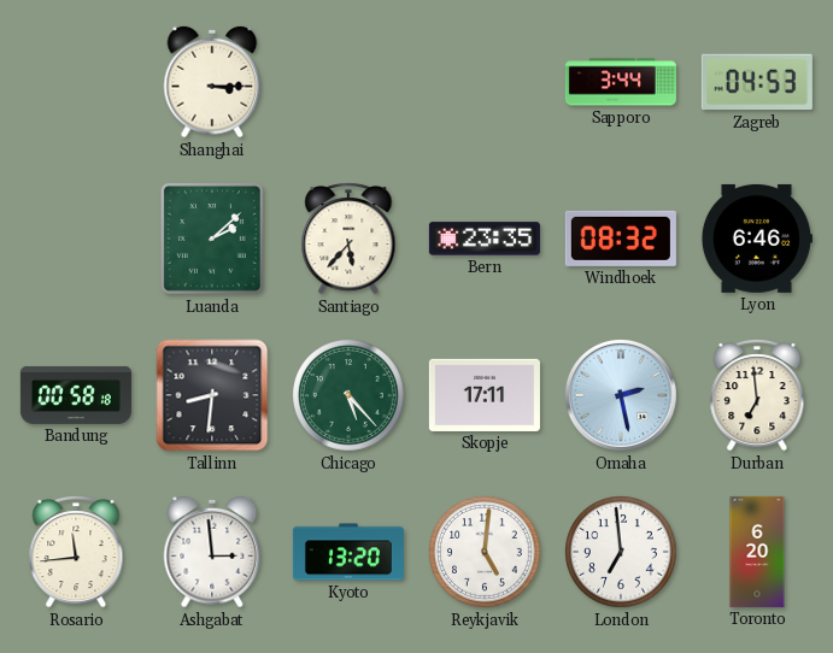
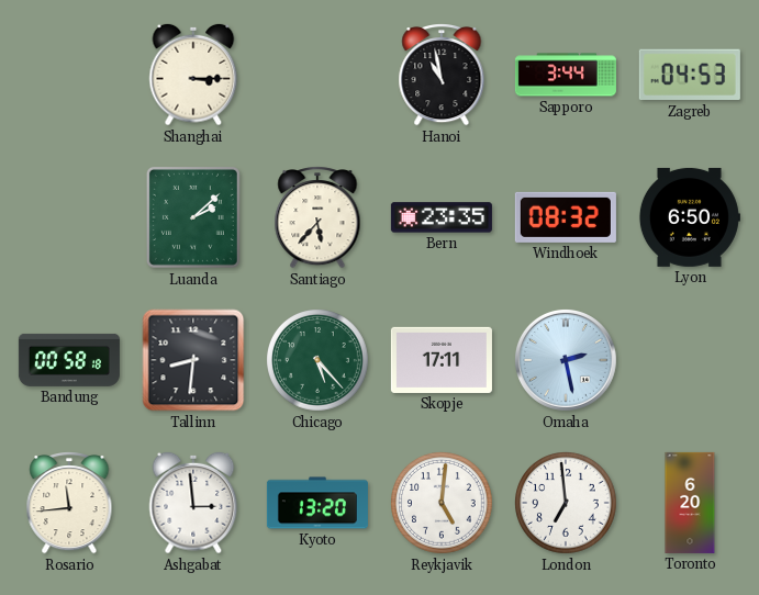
Hanoi: none -> 10:58 (442, 76)
Lyon: 6:46 -> 6:50 (689, 217)
Durban: 6:59 -> none (757, 396)
